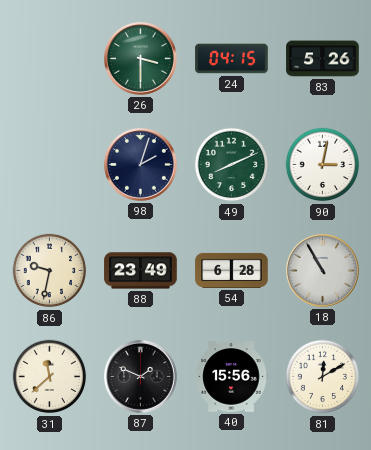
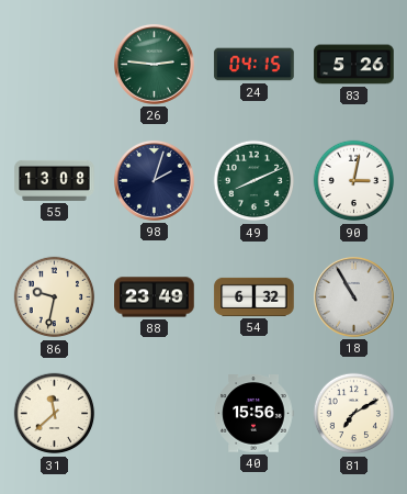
26: 3:30 -> 2:46 (154, 64)
55: none -> 13:08 (55, 180)
54: 6:28 -> 6:32 (255, 296)
87: 1:49 -> none (140, 376)
81: 12:10 -> 7:10 (354, 414)
